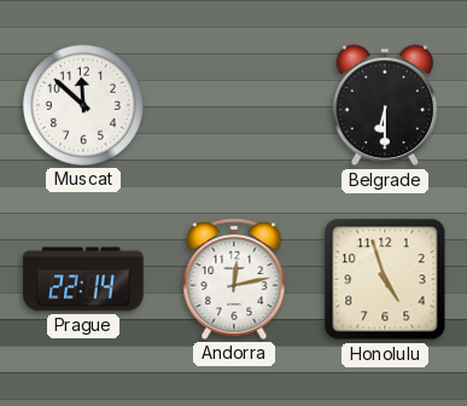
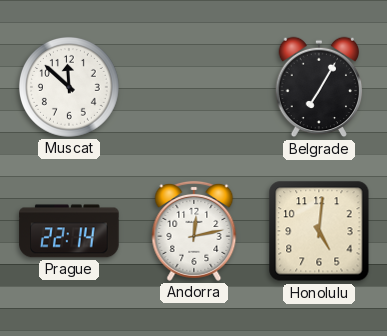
Belgrade: 6:30 -> 7:05 (319, 87)
Honolulu: 4:57 -> 5:01 (319, 231)
